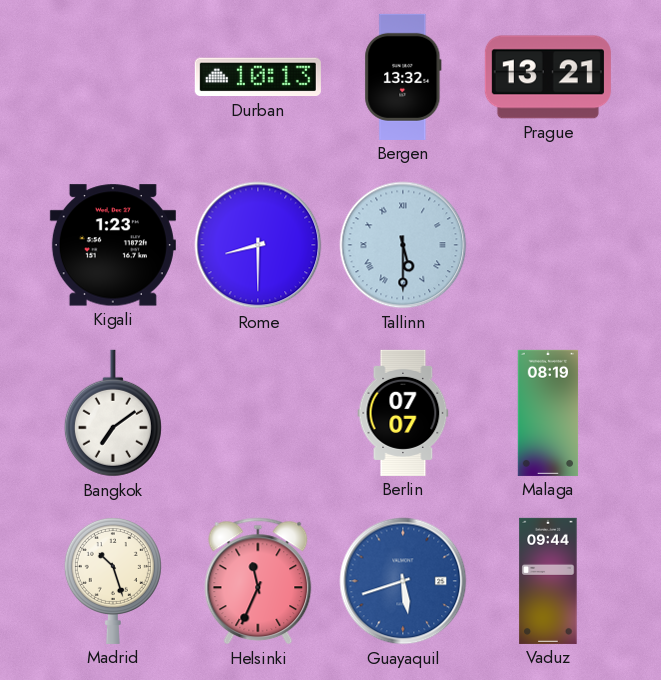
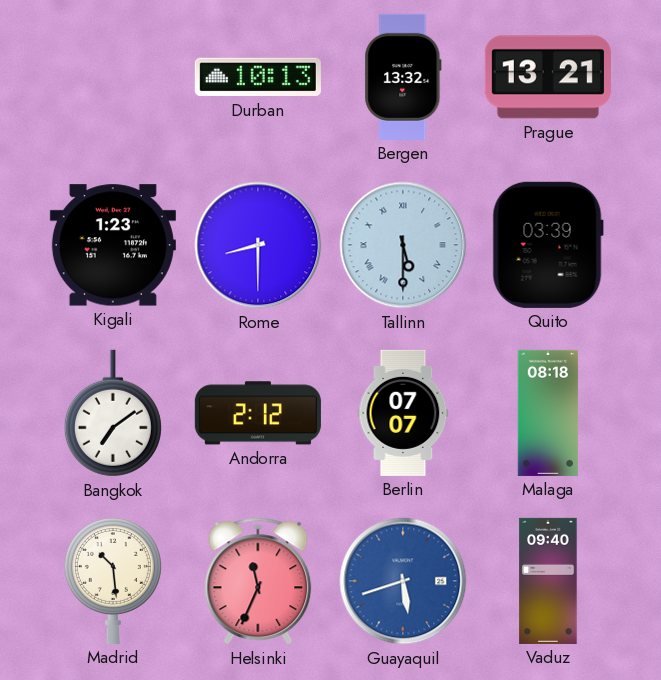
Quito: none -> 03:39 (548, 245)
Andorra: none -> 2:12 (258, 413)
Malaga: 08:19 -> 08:18 (548, 413)
Madrid: 10:27 -> 10:29 (113, 580)
Vaduz: 09:44 -> 09:40 (548, 581)
